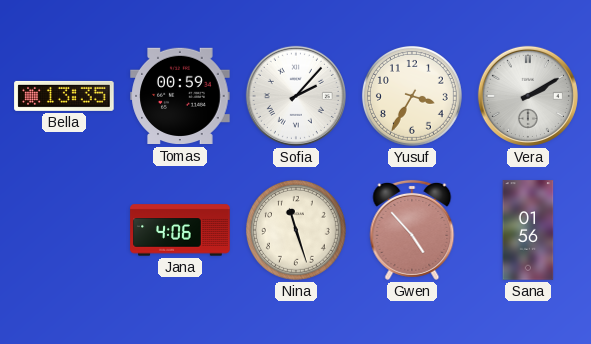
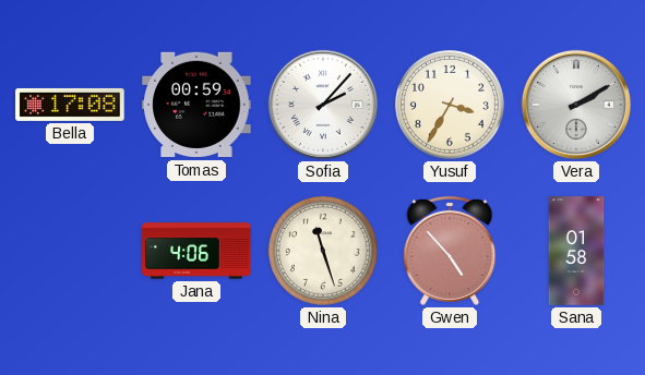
Bella: 13:35 -> 17:08 (70, 105)
Sana: 01:56 -> 01:58 (576, 251)
